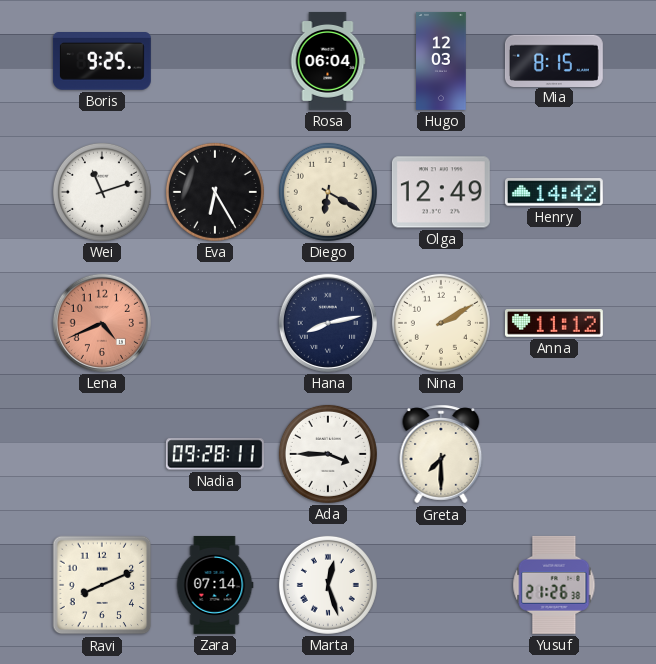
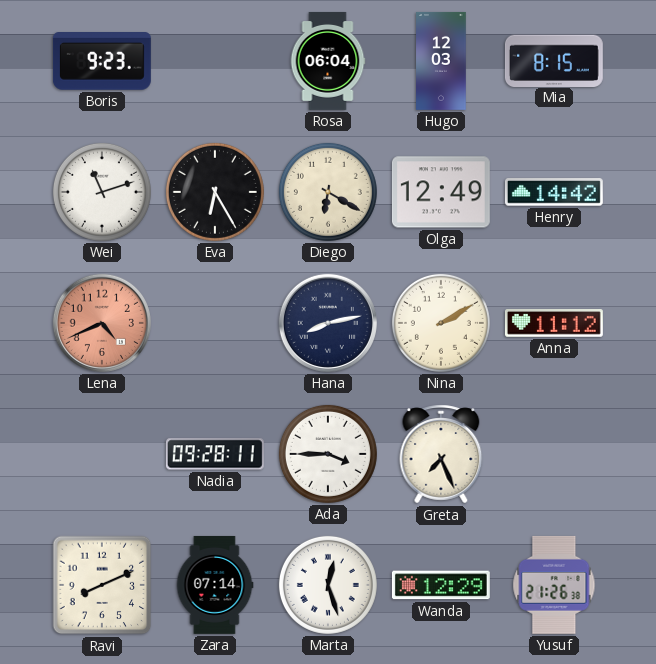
Boris: 9:25 -> 9:23 (102, 62)
Greta: 7:30 -> 7:26 (441, 454)
Wanda: none -> 12:29 (441, 585)
